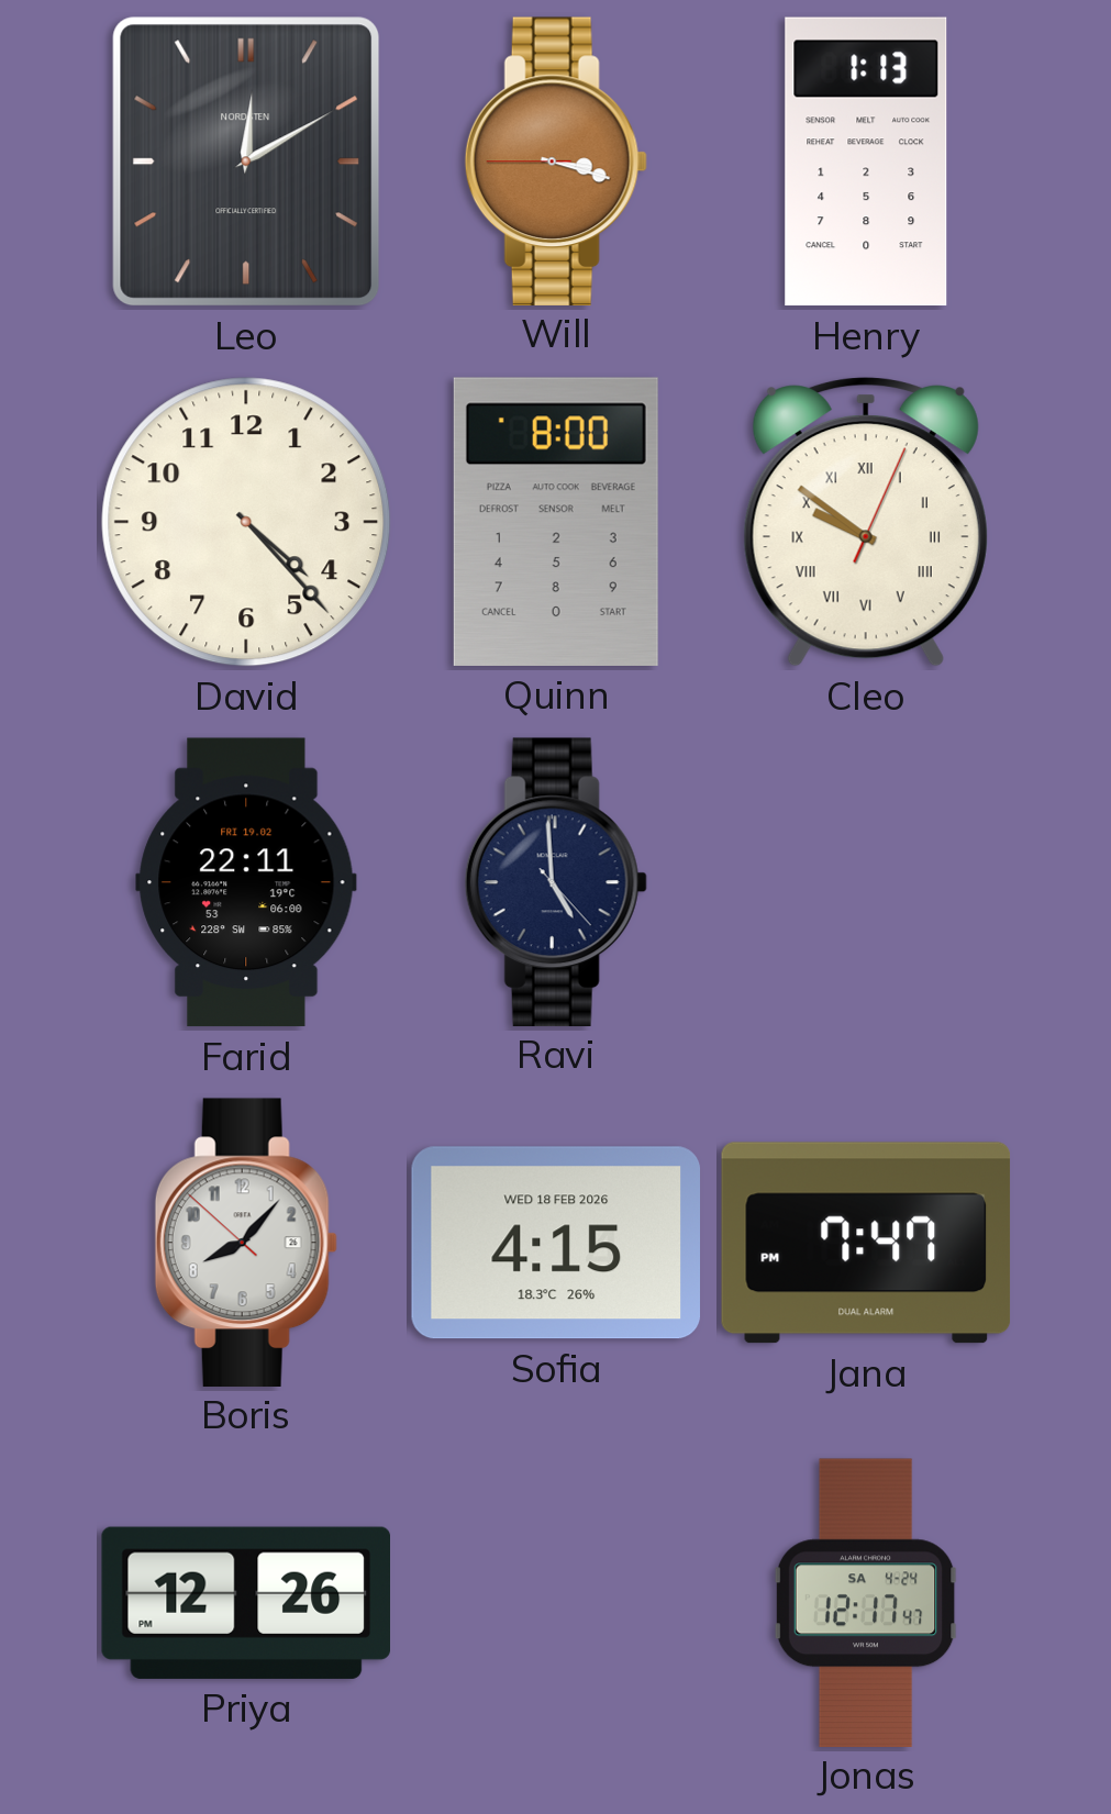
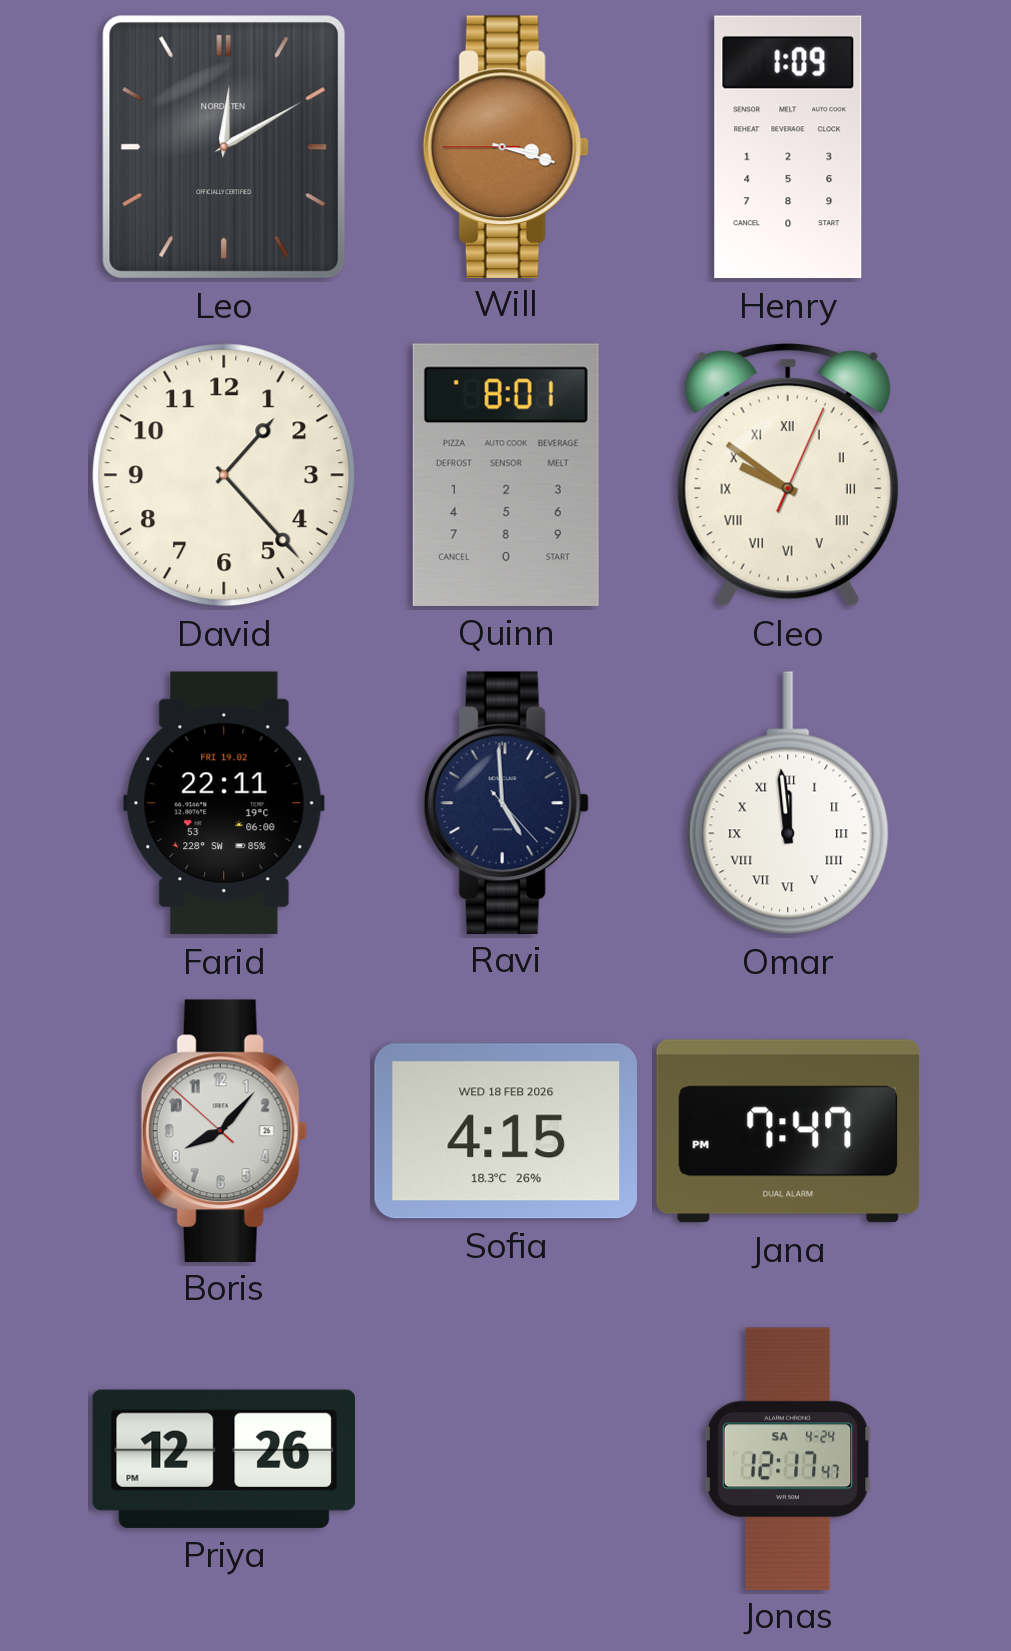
Henry: 1:13 -> 1:09 (788, 147)
David: 4:23 -> 1:23 (224, 475)
Quinn: 8:00 -> 8:01 (506, 475)
Omar: none -> 11:59 (788, 803)
